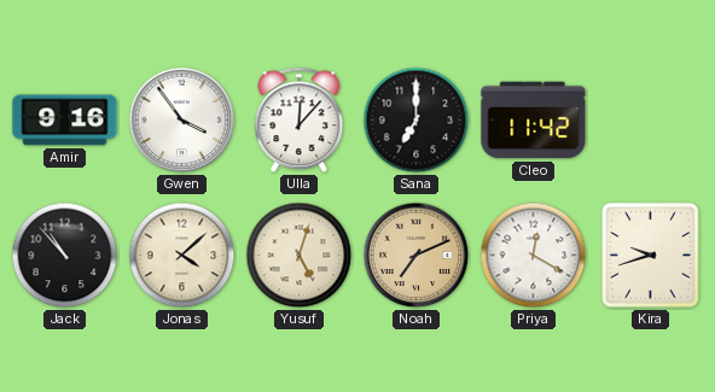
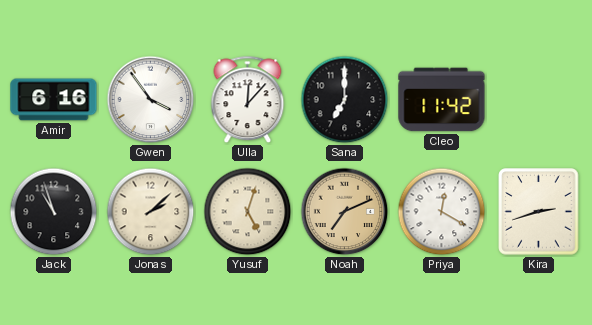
Amir: 9:16 -> 6:16 (54, 100)
Jack: 10:53 -> 10:57 (54, 212)
Jonas: 4:08 -> 2:08 (151, 212)
Kira: 9:42 -> 2:42 (539, 212)
